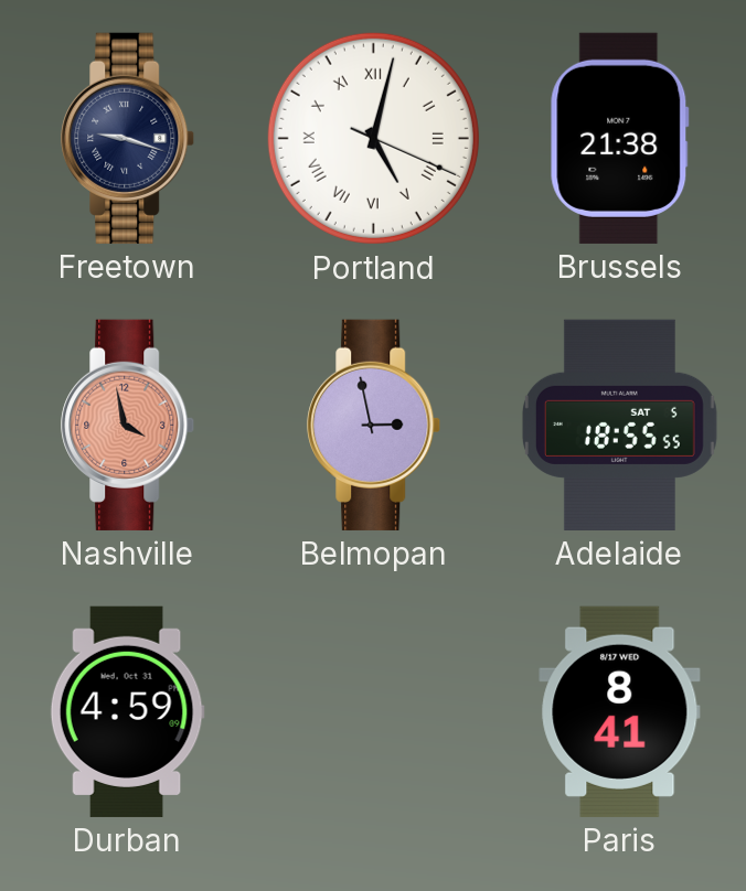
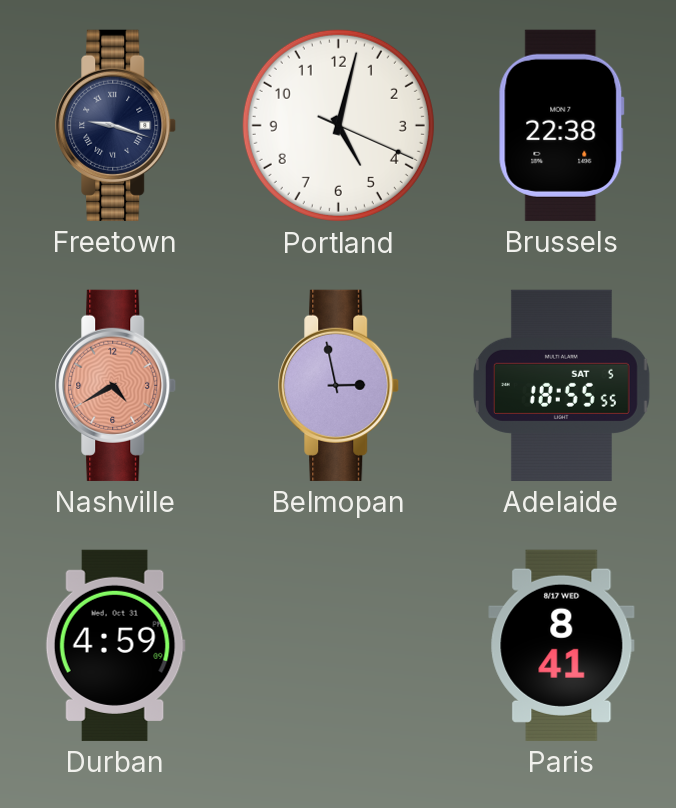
Portland numerals: Roman -> Arabic (338, 125)
Brussels: 21:38 -> 22:38 (562, 125)
Nashville: 3:58 -> 4:40 (116, 385)
